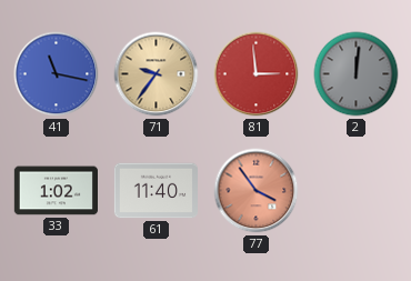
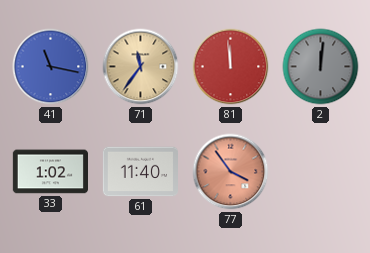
71: 9:36 -> 11:36 (141, 67)
81: 2:59 -> 11:59 (231, 67)
